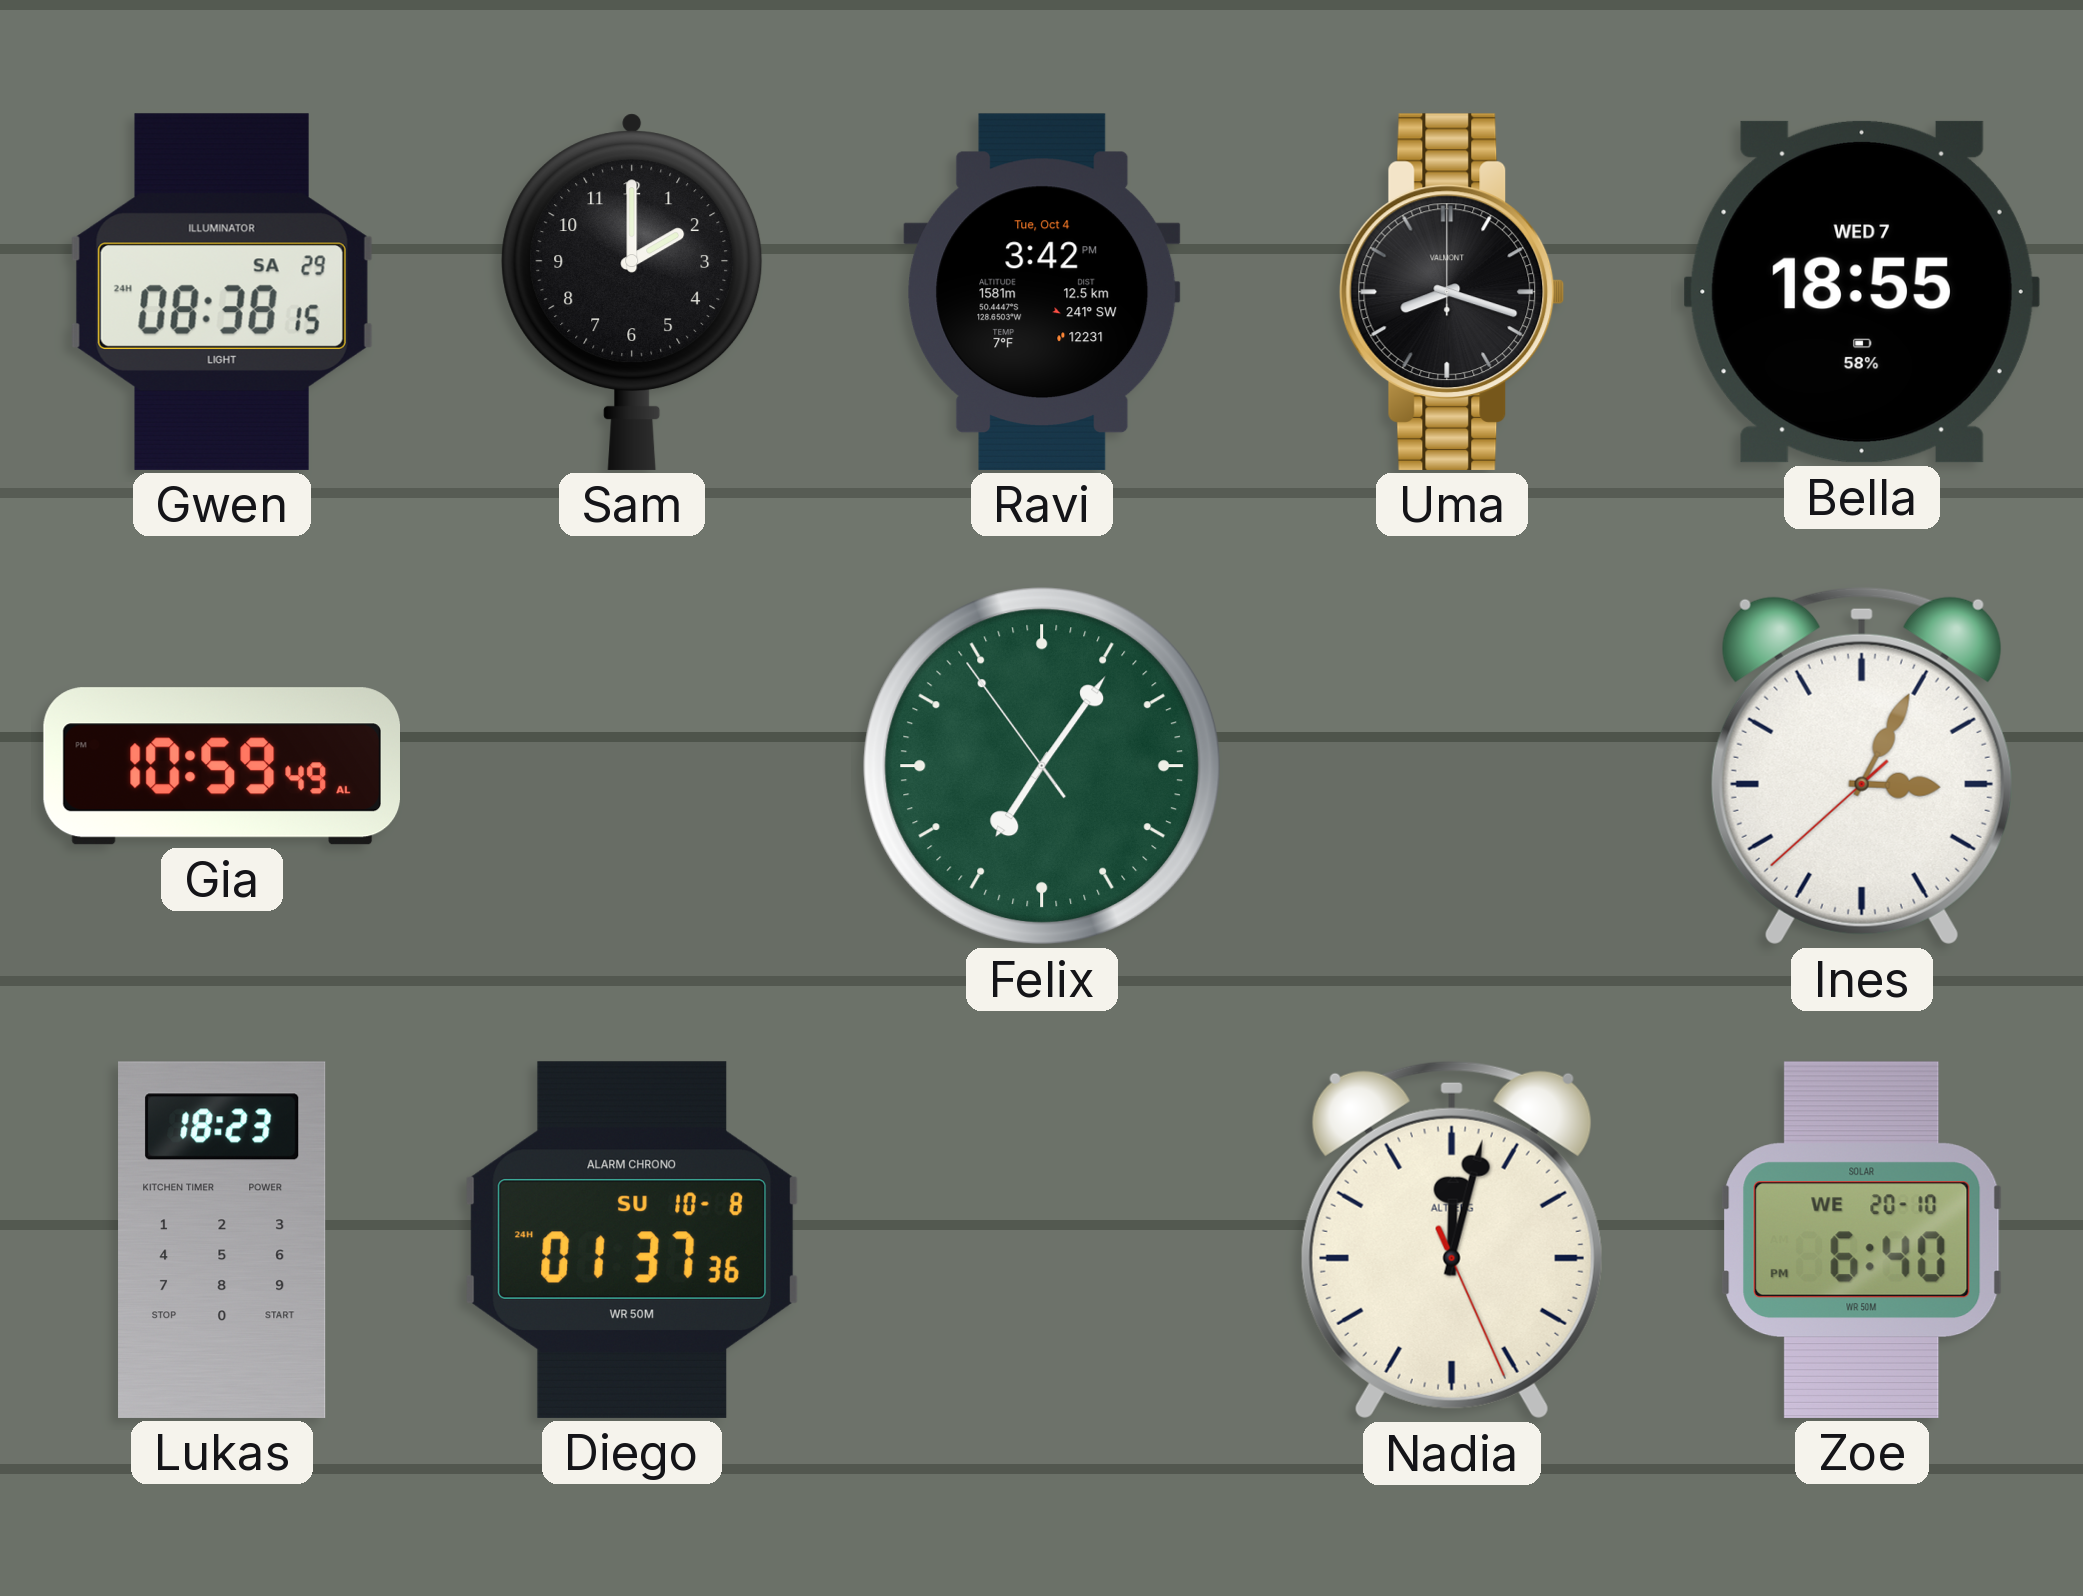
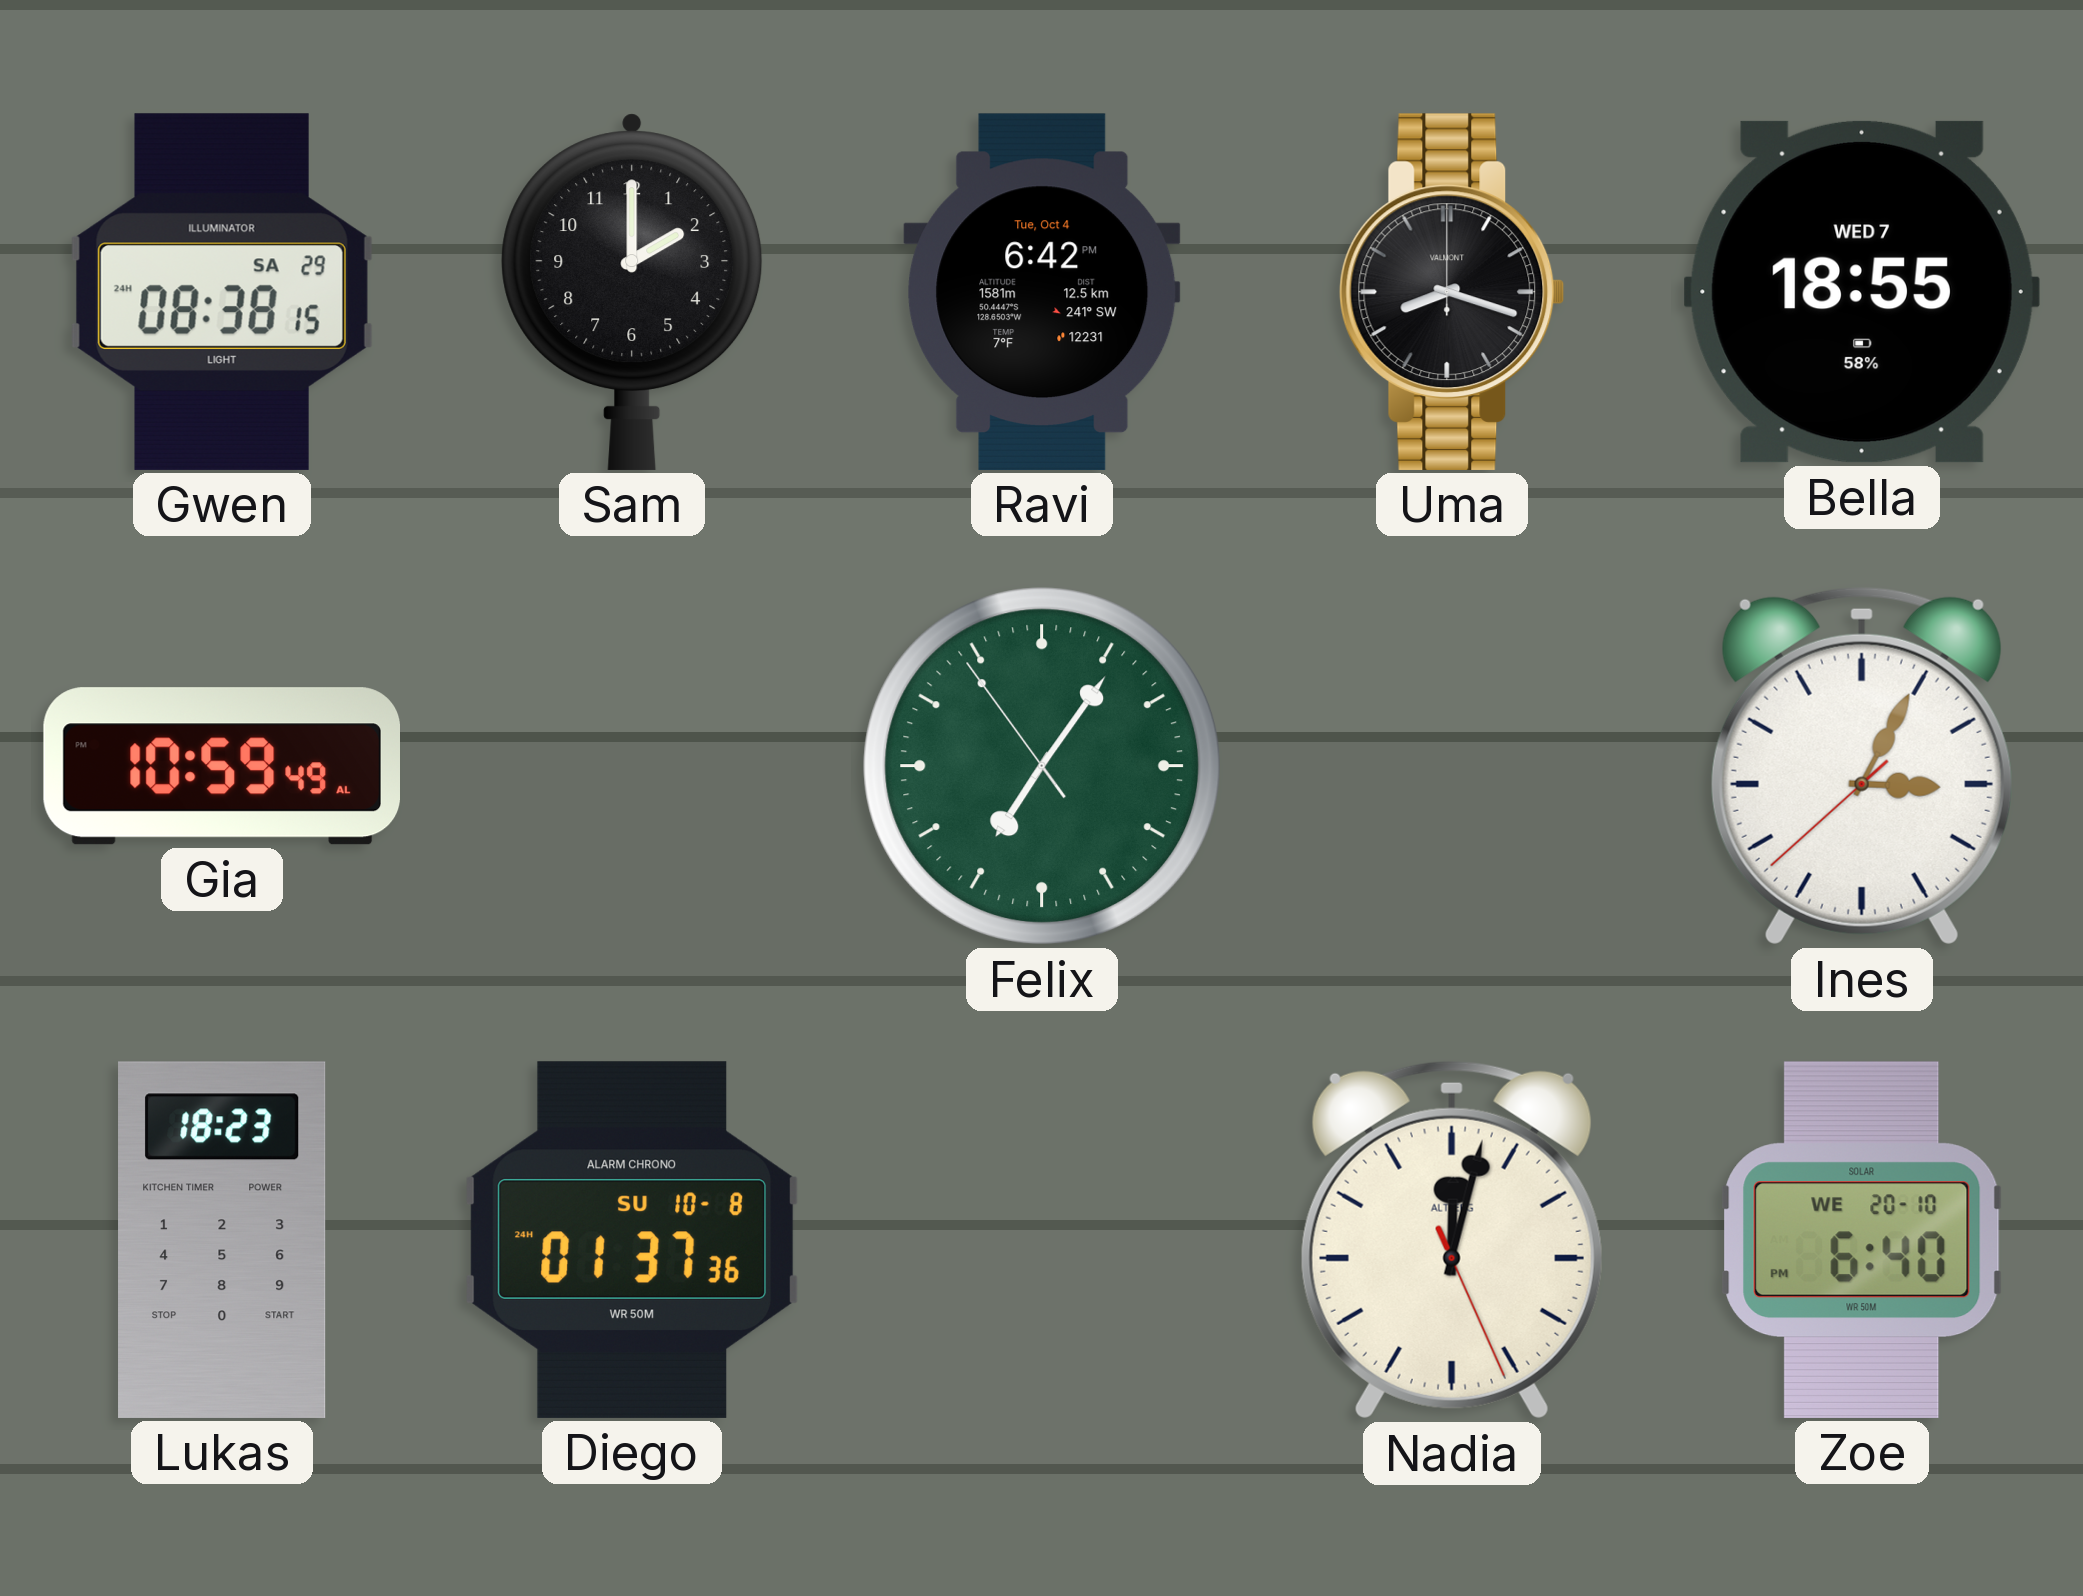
Ravi: 3:42 -> 6:42 (1042, 292)
